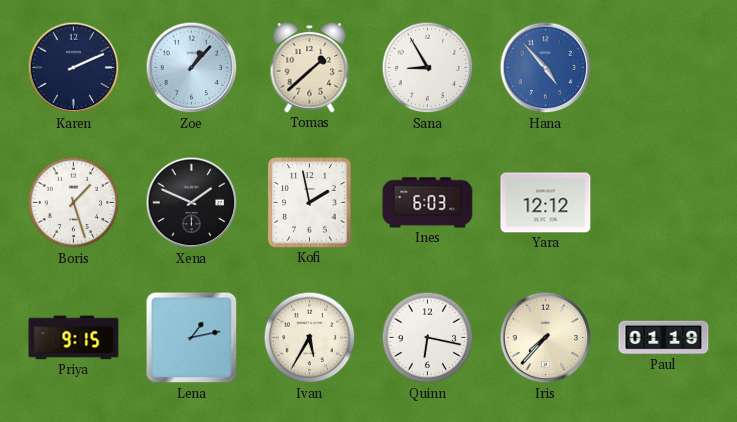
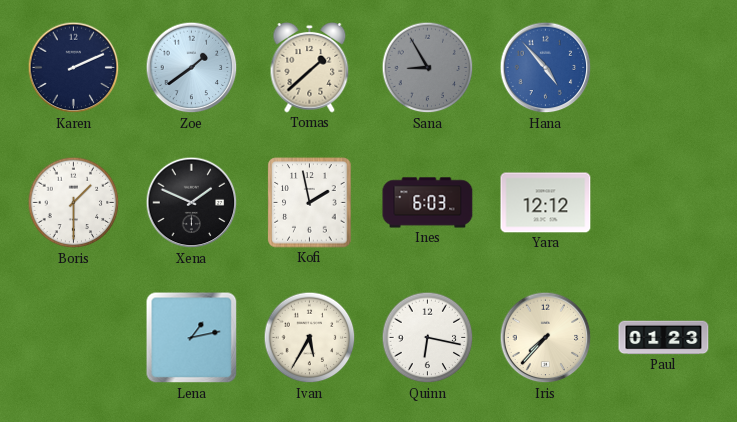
Zoe: 1:07 -> 1:39 (192, 68)
Sana dial: white -> grey (428, 68)
Boris: 1:27 -> 1:30 (74, 203)
Priya: 9:15 -> none (74, 338)
Paul: 01:19 -> 01:23 (664, 338)
